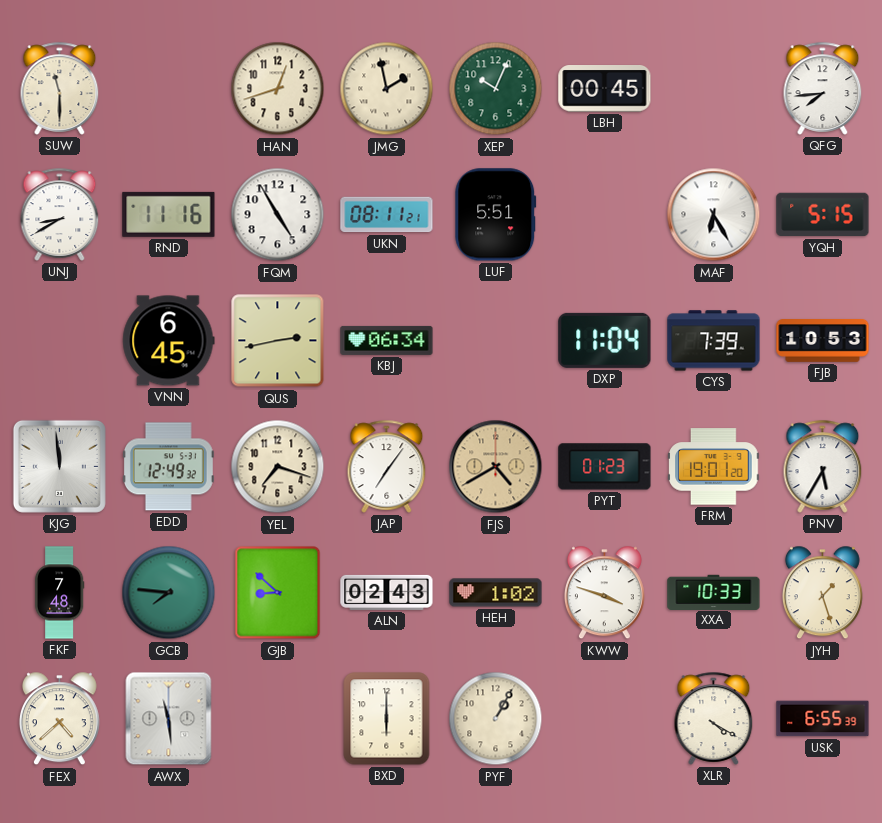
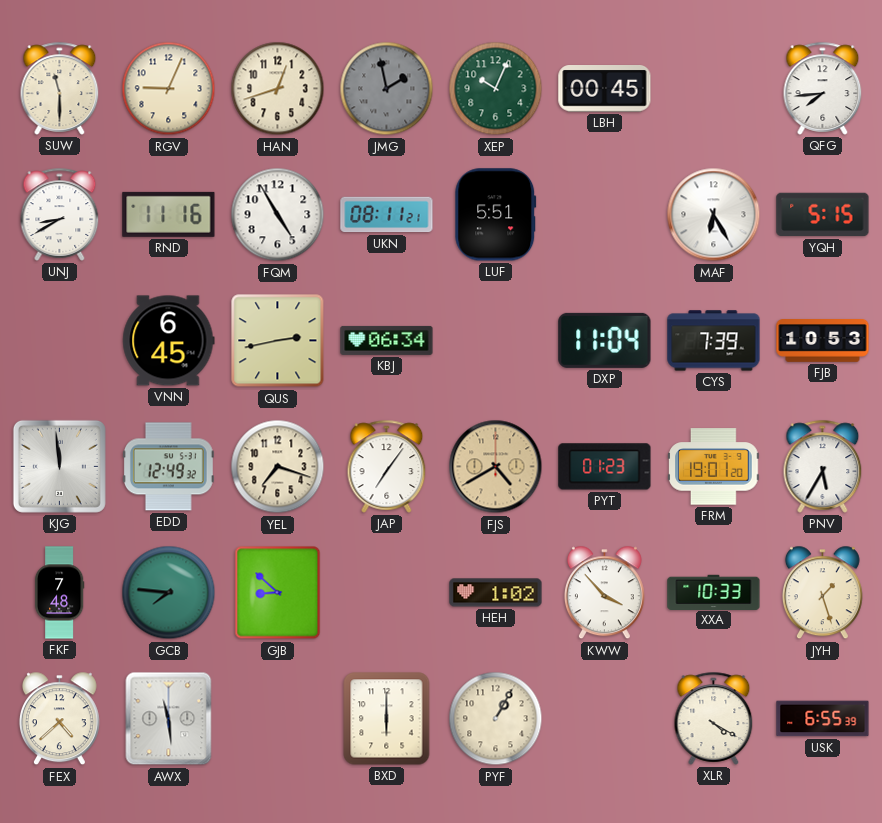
RGV: none -> 9:04 (169, 89)
JMG dial: cream -> grey (387, 89)
ALN: 02:43 -> none (387, 592)
KWW: 3:48 -> 3:53 (604, 593)
